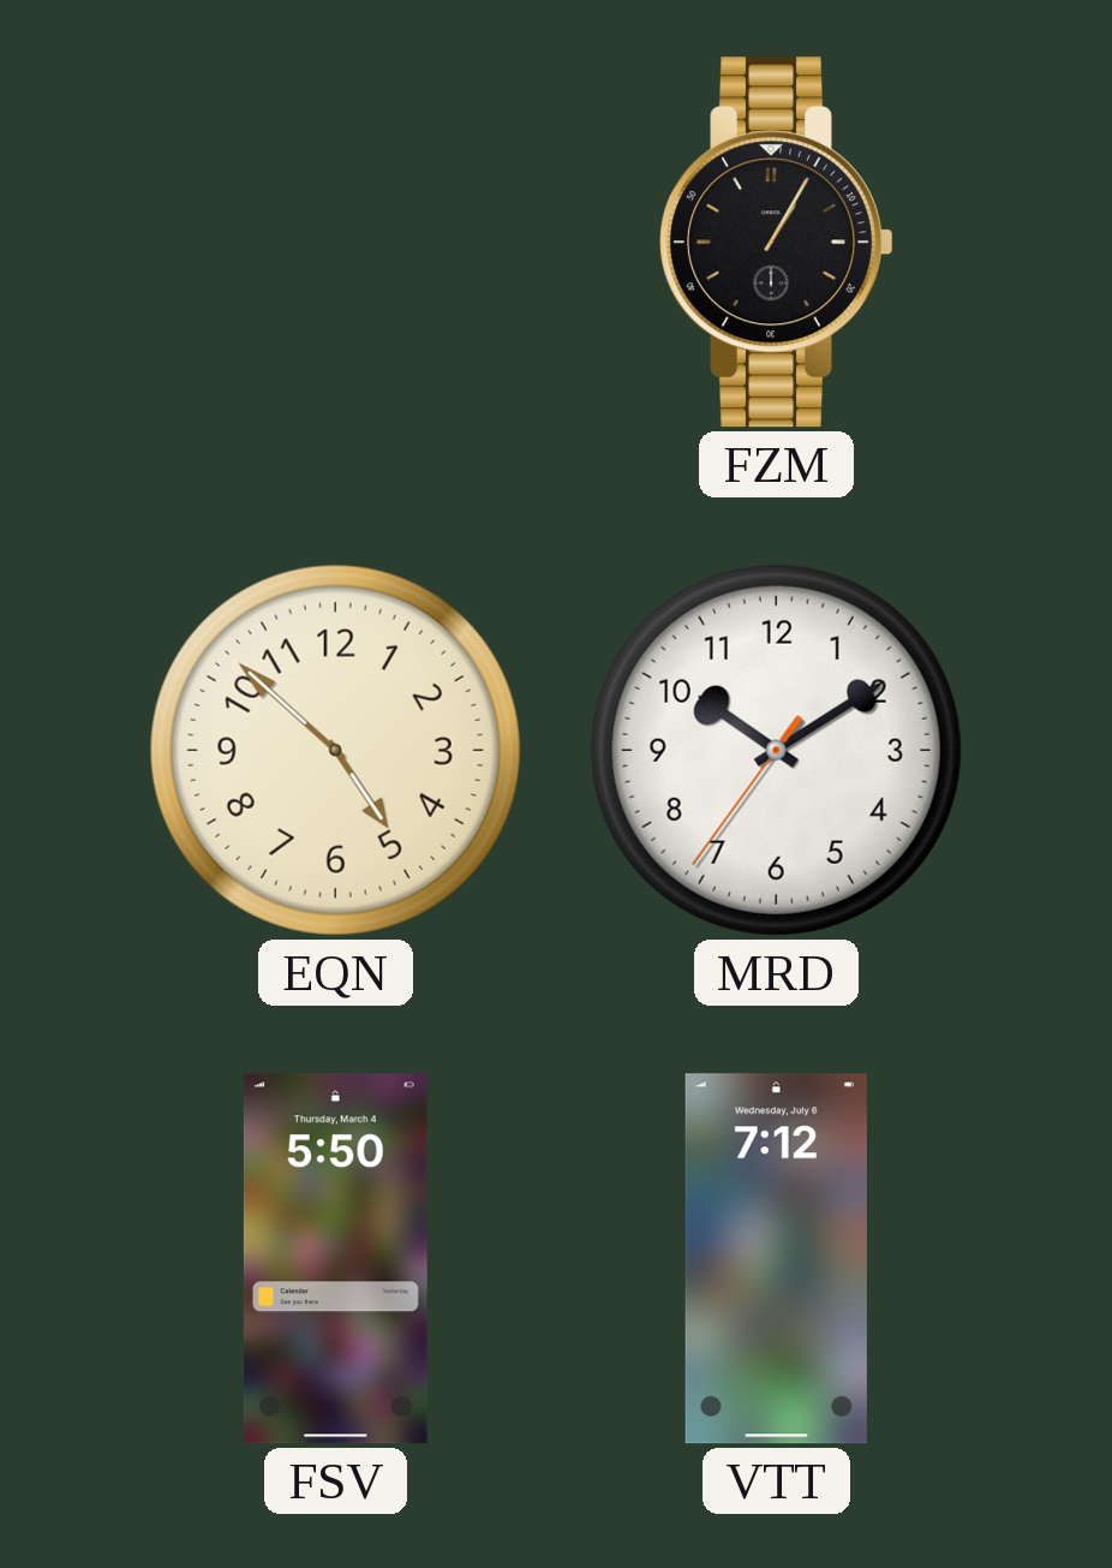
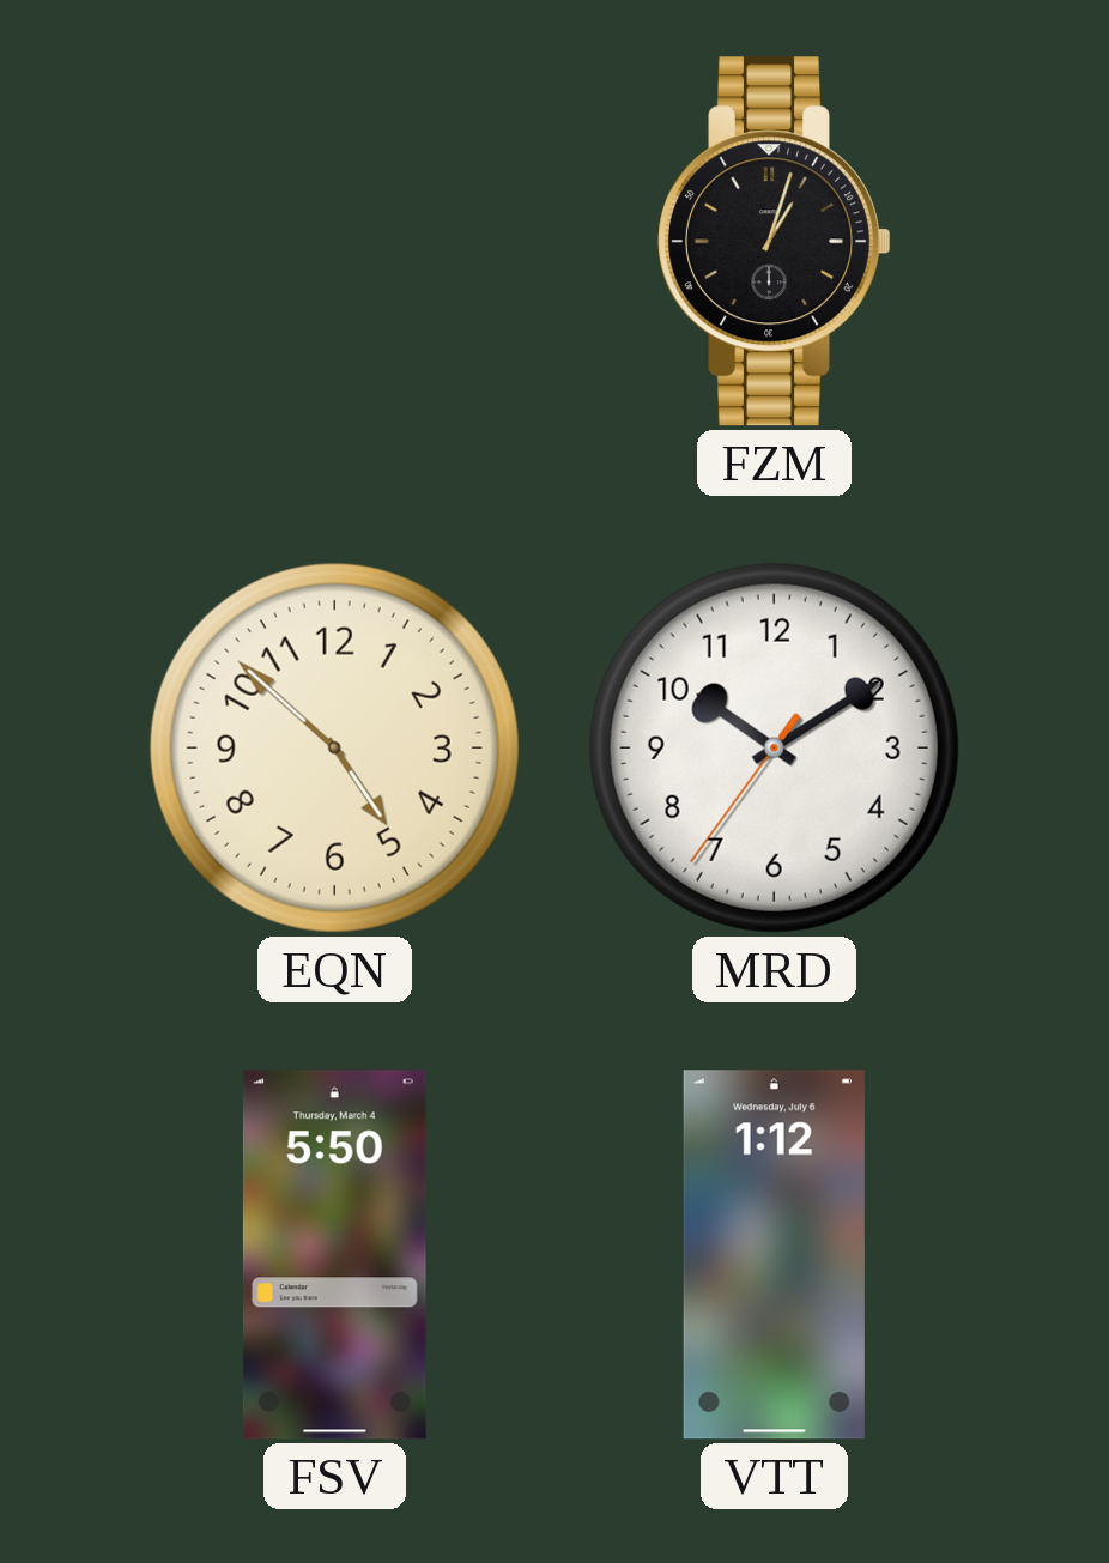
FZM: 1:05 -> 1:03 (775, 242)
VTT: 7:12 -> 1:12 (774, 1255)
